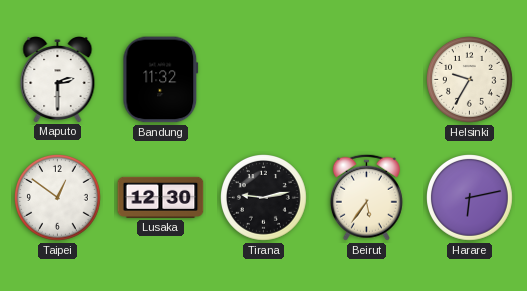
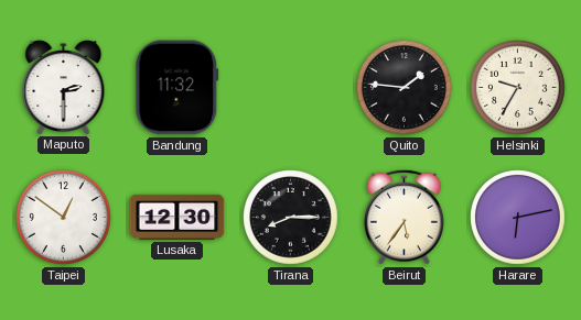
Quito: none -> 1:46 (405, 88)
Tirana: 9:13 -> 8:15 (291, 218)
